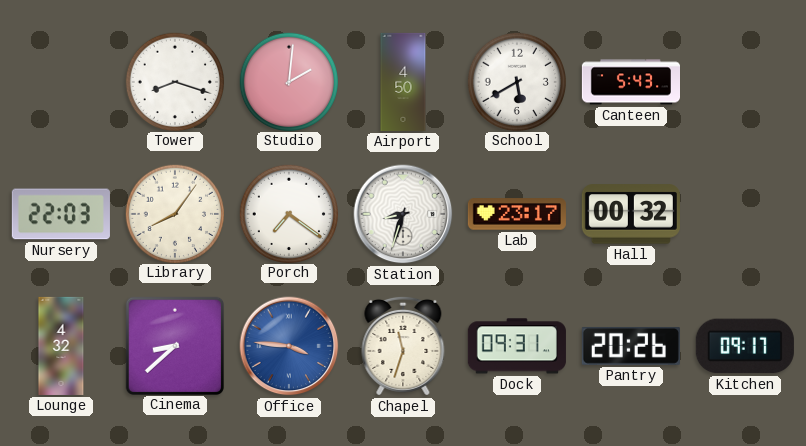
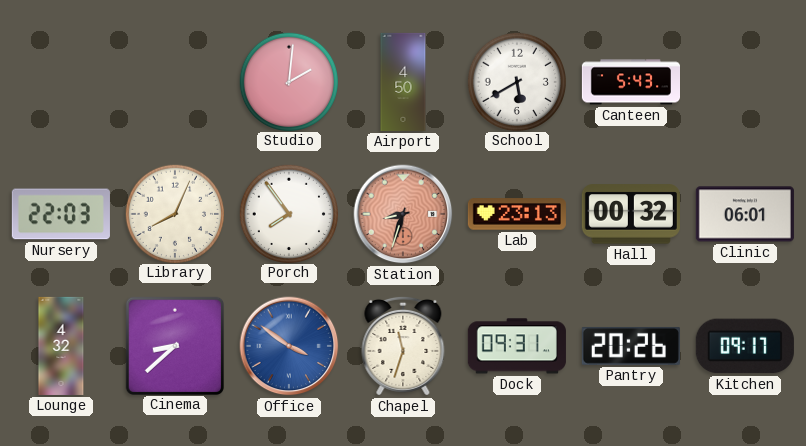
Tower: 8:18 -> none (174, 81)
Library: 8:06 -> 8:04 (174, 213)
Porch: 7:21 -> 7:54 (288, 213)
Station dial: white -> salmon (403, 214)
Lab: 23:17 -> 23:13 (517, 214)
Clinic: none -> 06:01 (745, 214)
Office: 3:46 -> 3:51 (289, 346)
